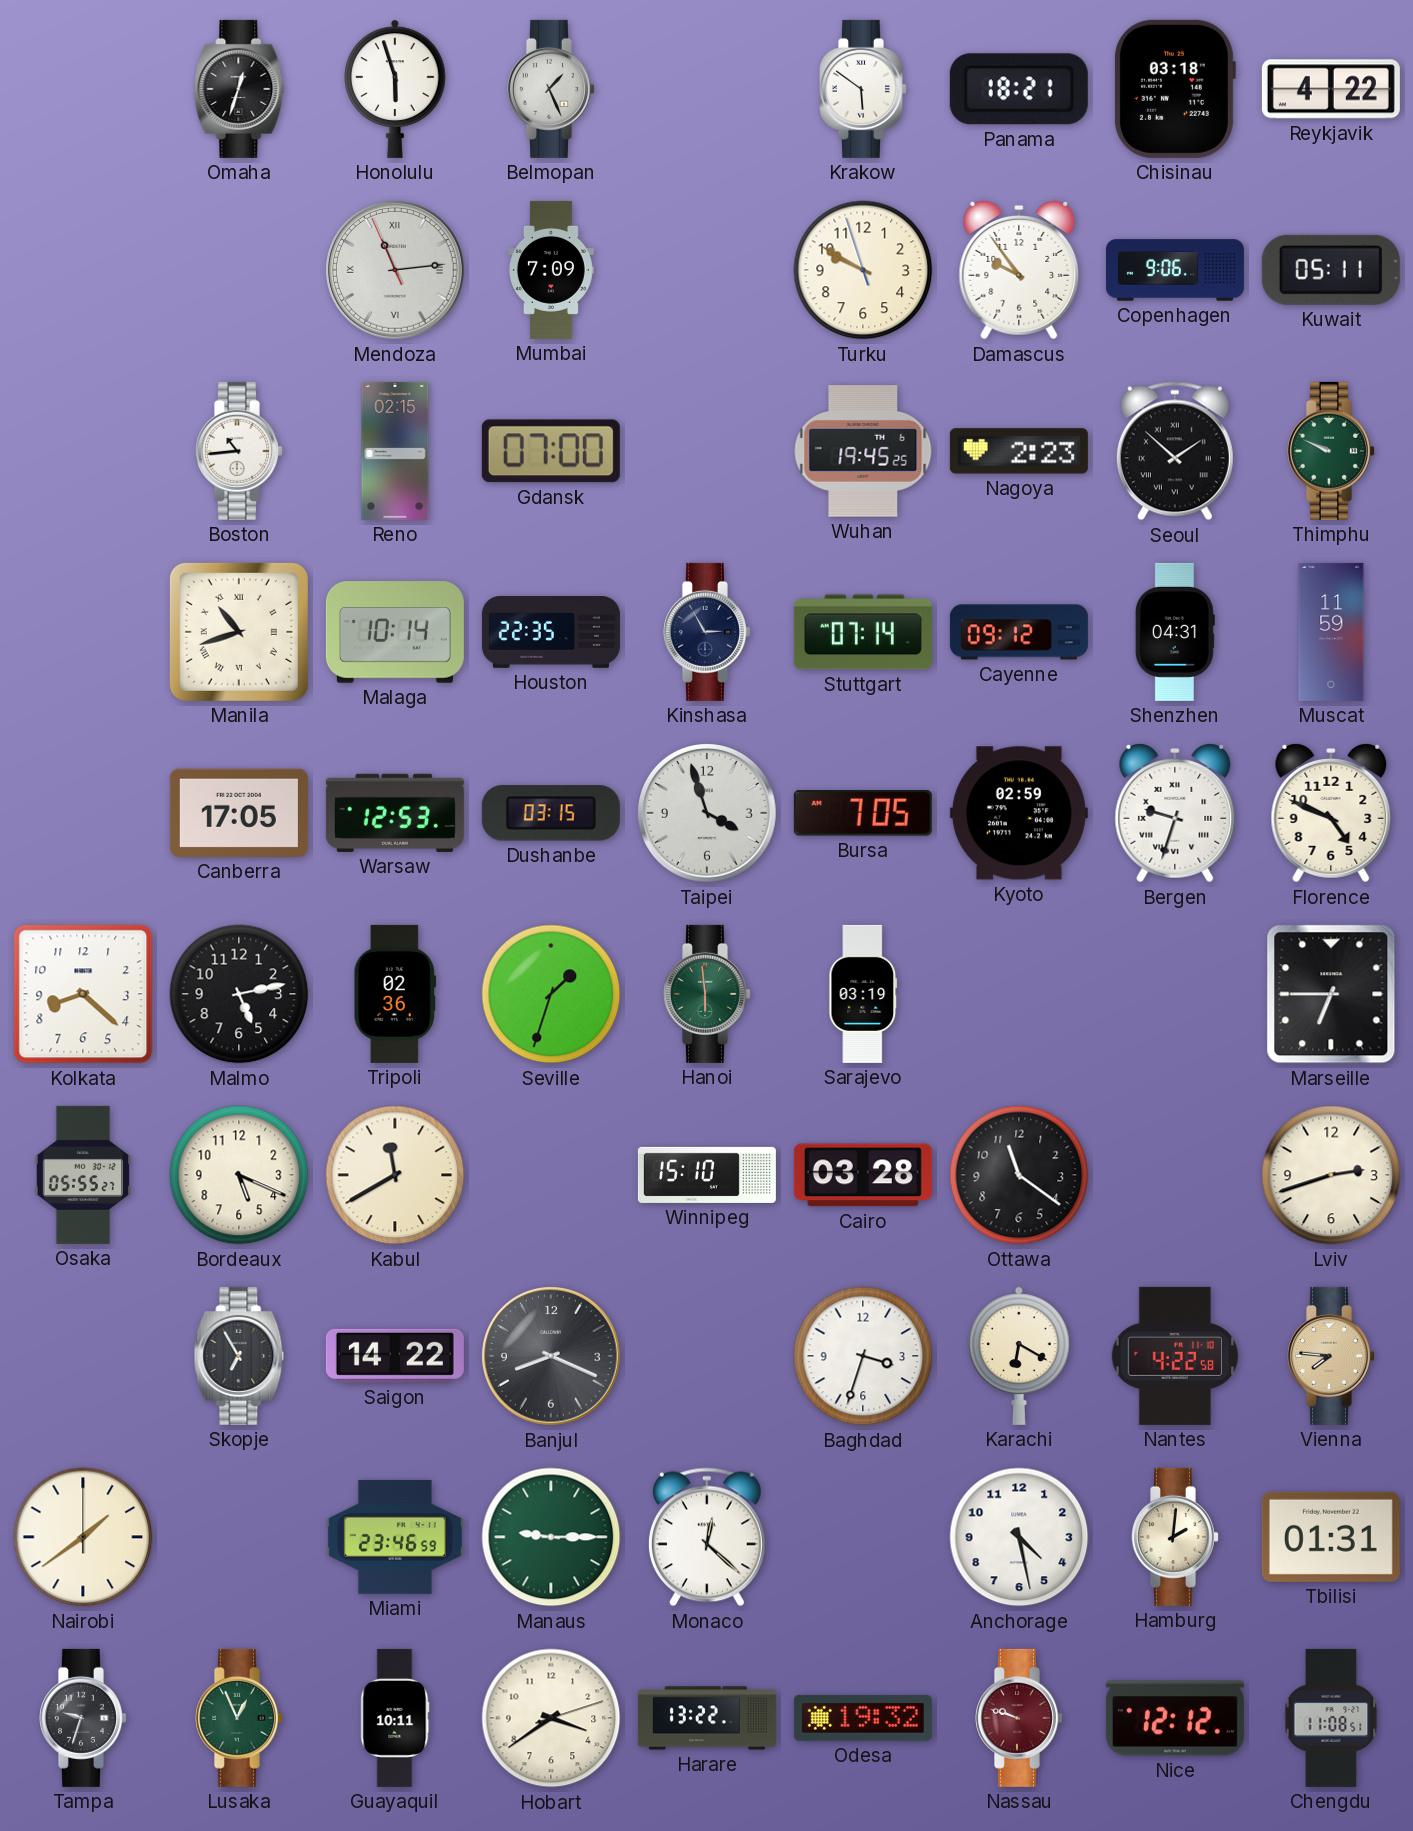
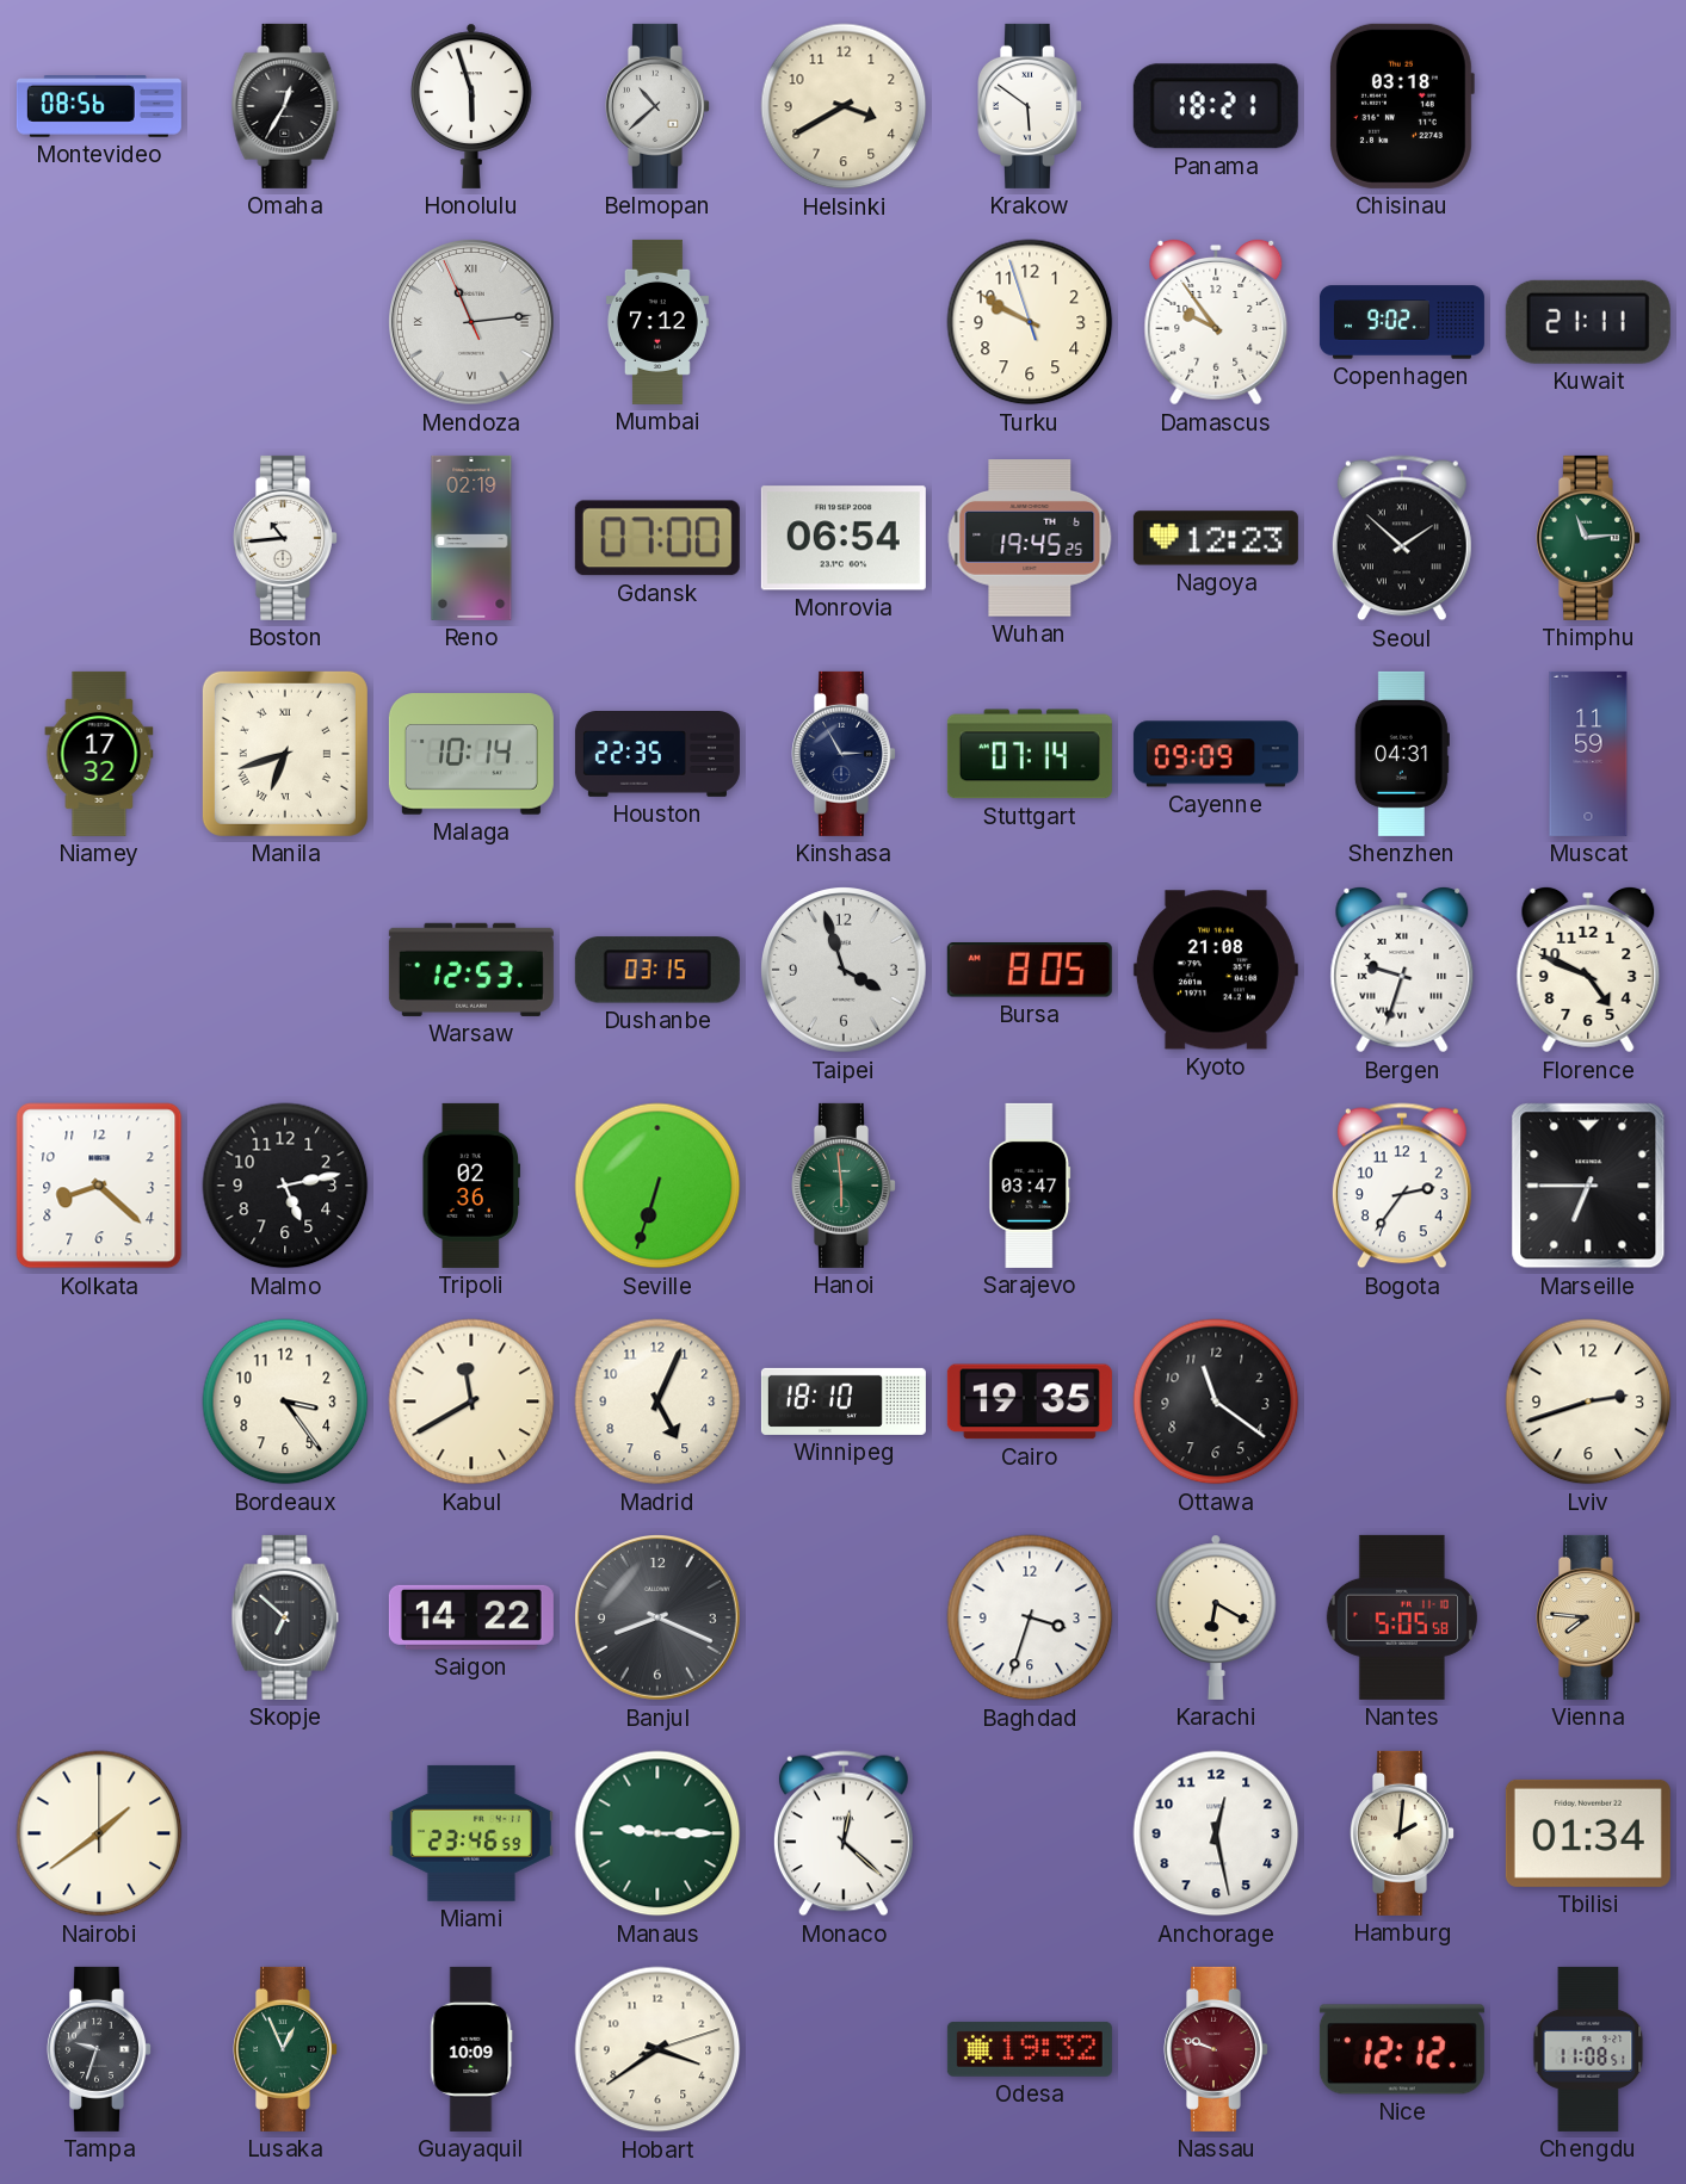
Montevideo: none -> 08:56 (99, 106)
Omaha: 12:33 -> 12:35 (285, 106)
Belmopan: 1:26 -> 10:38 (659, 106)
Helsinki: none -> 3:40 (844, 106)
Reykjavik: 4:22 -> none (1331, 89)
Mumbai: 7:09 -> 7:12 (657, 322)
Copenhagen: 9:06 -> 9:02 (1402, 322)
Kuwait: 05:11 -> 21:11 (1588, 322)
Reno: 02:15 -> 02:19 (471, 538)
Monrovia: none -> 06:54 (844, 538)
Nagoya: 2:23 -> 12:23 (1216, 538)
Thimphu: 9:49 -> 11:14 (1589, 538)
Niamey: none -> 17:32 (99, 754)
Manila: 10:42 -> 6:42 (285, 754)
Cayenne: 09:12 -> 09:09 (1216, 754)
Canberra: 17:05 -> none (239, 813)
Bursa: 7:05 -> 8:05 (1030, 971)
Kyoto: 02:59 -> 21:08 (1216, 970)
Seville: 1:33 -> 6:33 (657, 1186)
Sarajevo: 03:19 -> 03:47 (1030, 1186)
Bogota: none -> 2:36 (1402, 1186)
Osaka: 05:55 -> none (83, 1175)
Bordeaux: 5:19 -> 3:24 (285, 1402)
Madrid: none -> 5:04 (657, 1402)
Winnipeg: 15:10 -> 18:10 (844, 1402)
Cairo: 03:28 -> 19:35 (1030, 1402)
Skopje: 6:55 -> 6:52 (285, 1617)
Nantes: 4:22 -> 5:05 (1402, 1617)
Anchorage: 4:28 -> 12:28 (1216, 1833)
Tbilisi: 01:31 -> 01:34 (1588, 1833)
Guayaquil: 10:11 -> 10:09 (471, 2049)
Harare: 13:22 -> none (707, 1718)
